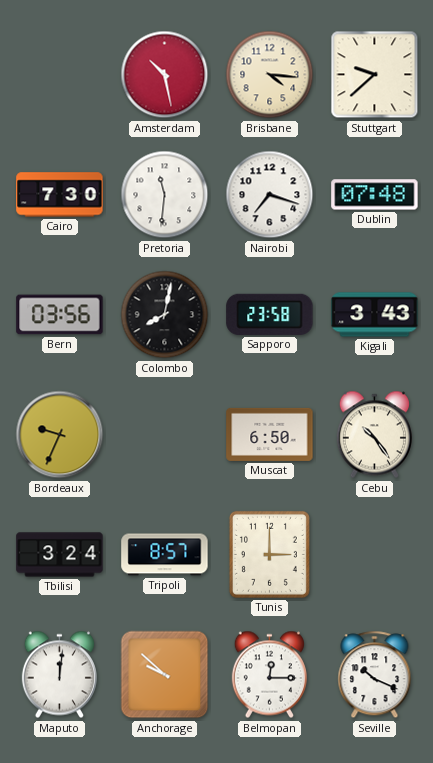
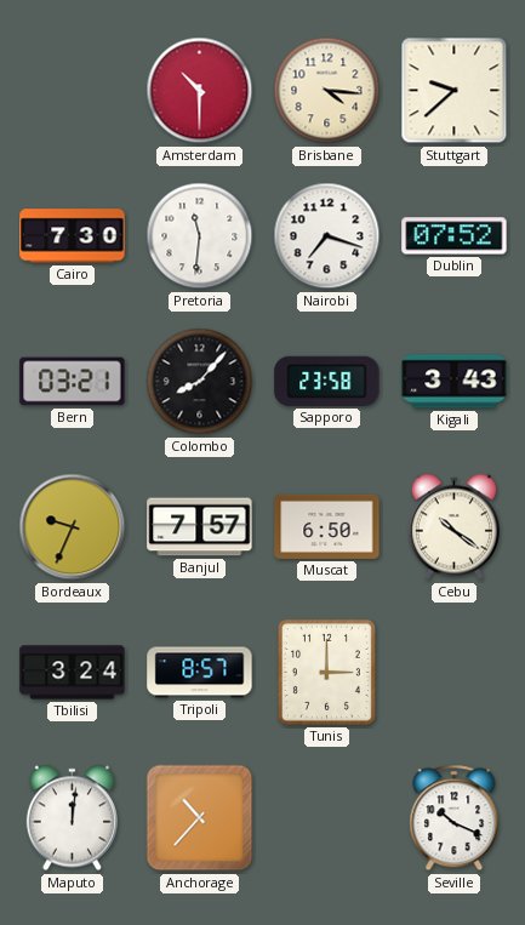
Amsterdam: 10:28 -> 10:30 (200, 91)
Dublin: 07:48 -> 07:52 (455, 236)
Bern: 03:56 -> 03:21 (73, 382)
Colombo: 8:02 -> 8:07 (200, 382)
Banjul: none -> 7:57 (200, 527)
Cebu: 10:24 -> 10:21 (453, 527)
Anchorage: 9:52 -> 10:37 (200, 818)
Belmopan: 12:15 -> none (269, 675)
